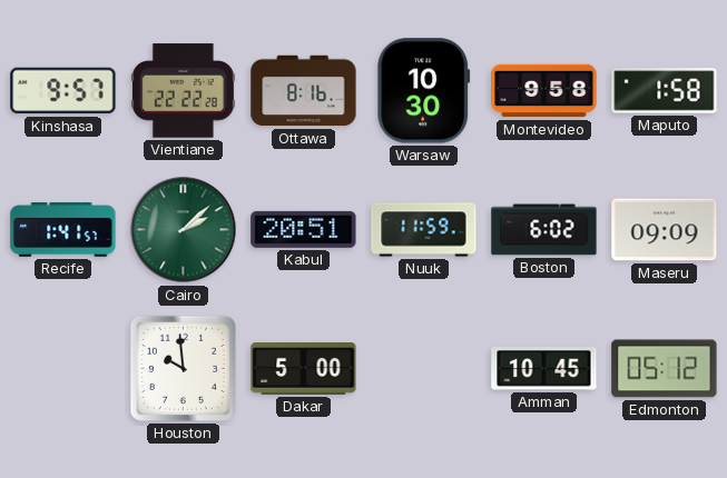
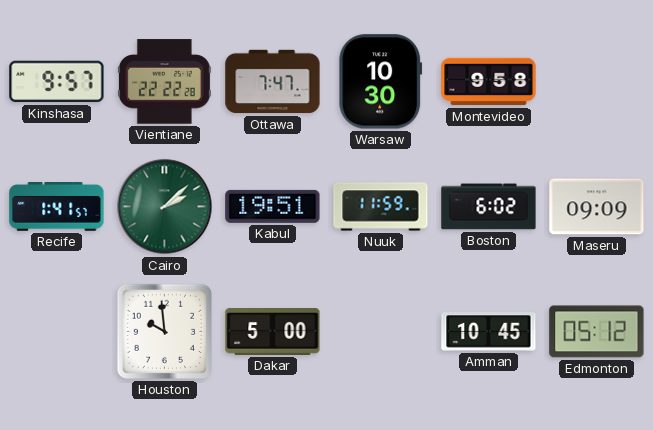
Ottawa: 8:16 -> 7:47 (273, 82)
Maputo: 1:58 -> none (665, 91)
Kabul: 20:51 -> 19:51 (273, 206)
